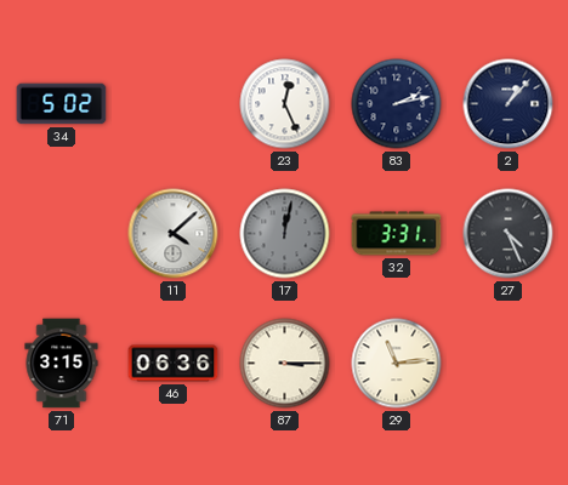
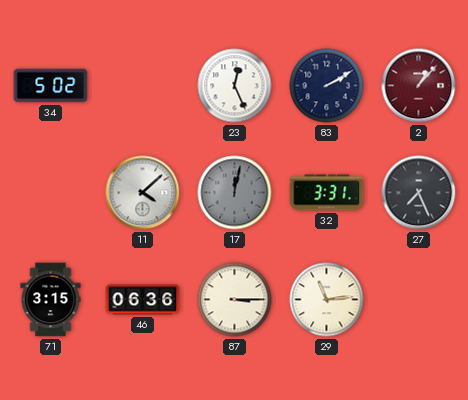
83: 2:13 -> 2:10 (327, 86)
2 dial: navy -> burgundy (419, 86)
27: 4:26 -> 7:26 (419, 193)
